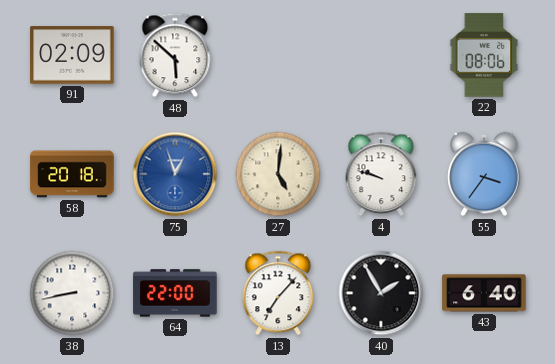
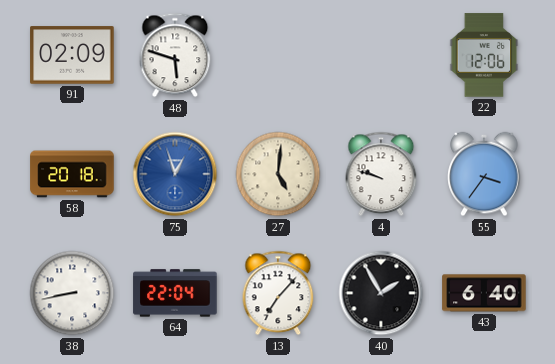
48: 5:52 -> 5:48 (175, 55)
22: 08:06 -> 12:06 (484, 55)
64: 22:00 -> 22:04 (175, 293)
